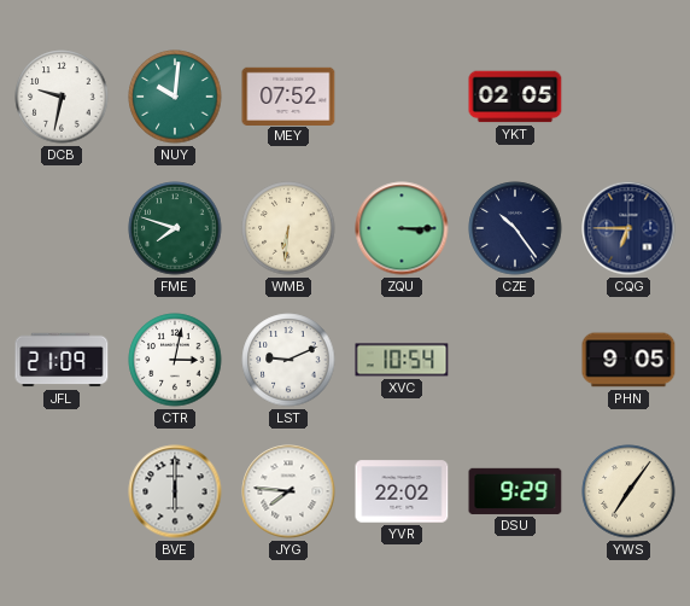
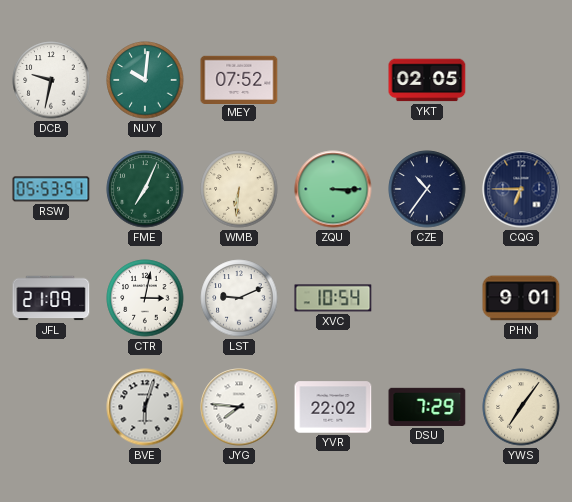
RSW: none -> 05:53 (51, 189)
FME: 7:48 -> 7:04 (145, 189)
CZE: 10:24 -> 10:36 (427, 189)
PHN: 9:05 -> 9:01 (521, 298)
BVE: 6:00 -> 6:03 (145, 407)
DSU: 9:29 -> 7:29 (427, 407)
